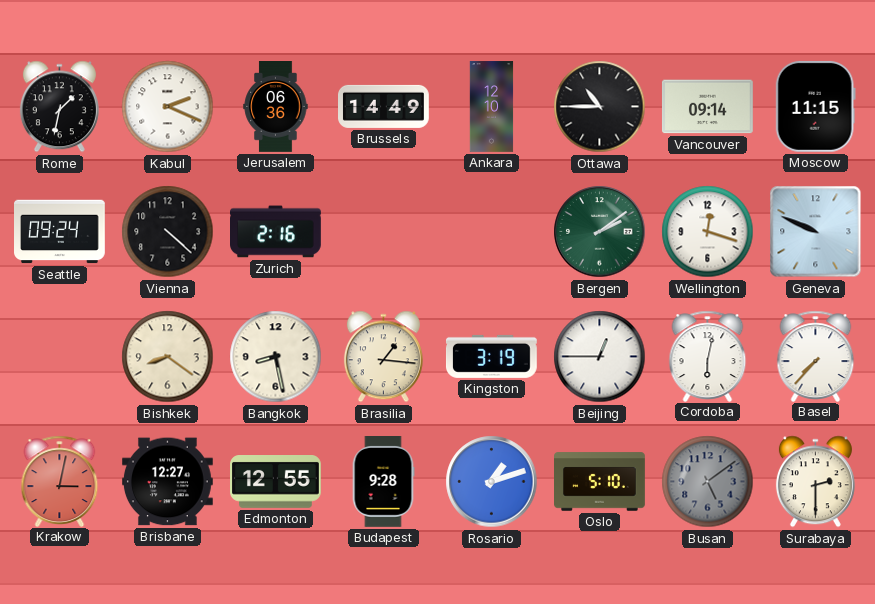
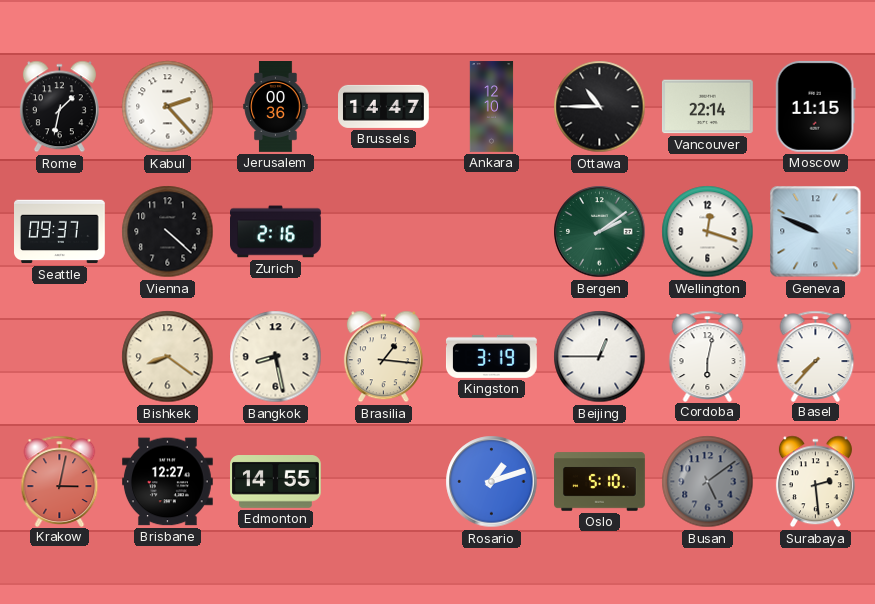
Kabul: 2:19 -> 2:23 (168, 107)
Jerusalem: 06:36 -> 00:36 (276, 107)
Brussels: 14:49 -> 14:47 (384, 106)
Vancouver: 09:14 -> 22:14 (708, 107)
Seattle: 09:24 -> 09:37 (60, 232)
Edmonton: 12:55 -> 14:55 (276, 482)
Budapest: 9:28 -> none (383, 482)
Surabaya: 2:30 -> 2:29 (815, 482)
